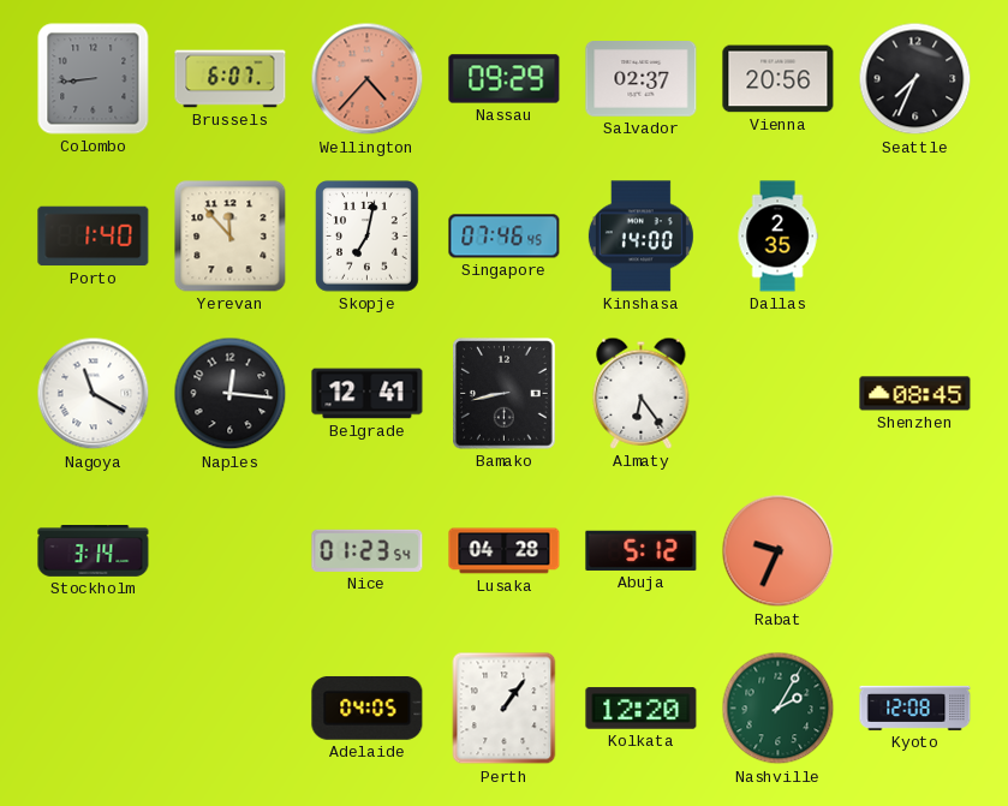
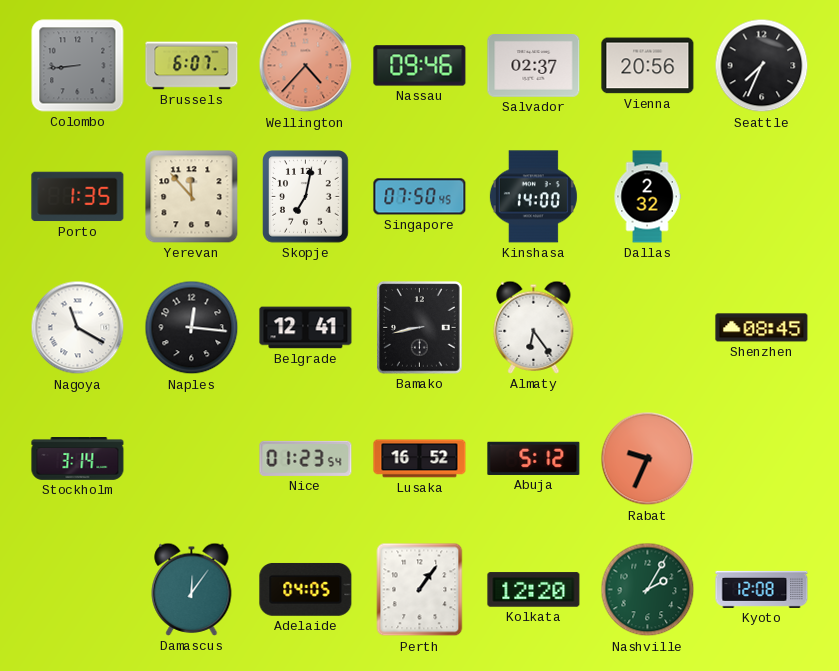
Nassau: 09:29 -> 09:46 (420, 66)
Porto: 1:40 -> 1:35 (78, 197)
Singapore: 07:46 -> 07:50 (420, 197)
Dallas: 2:35 -> 2:32 (647, 197)
Lusaka: 04:28 -> 16:52 (420, 459)
Damascus: none -> 12:06 (192, 589)
